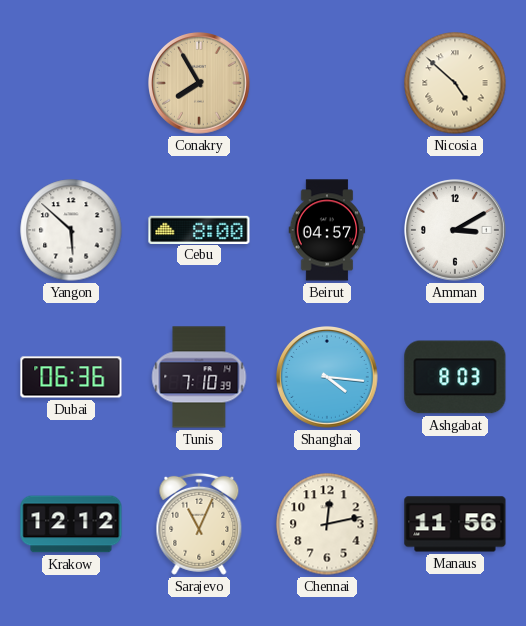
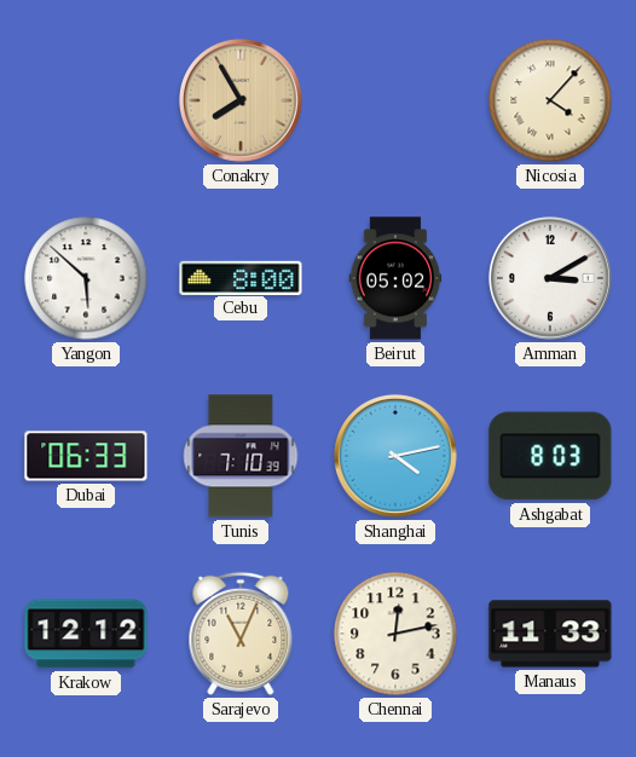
Nicosia: 4:52 -> 4:07 (550, 100)
Beirut: 04:57 -> 05:02 (395, 278)
Dubai: 06:36 -> 06:33 (86, 456)
Shanghai: 4:16 -> 4:13 (397, 457)
Manaus: 11:56 -> 11:33 (550, 634)
